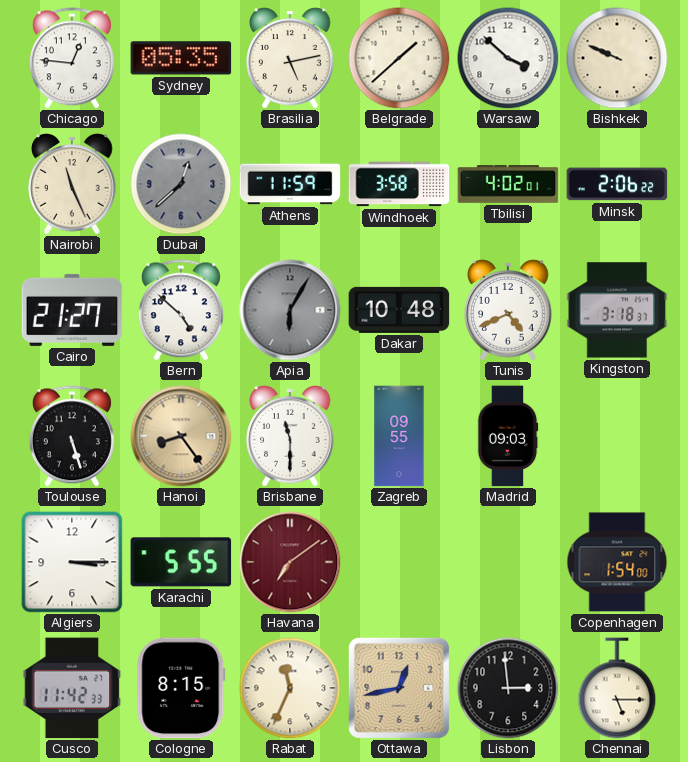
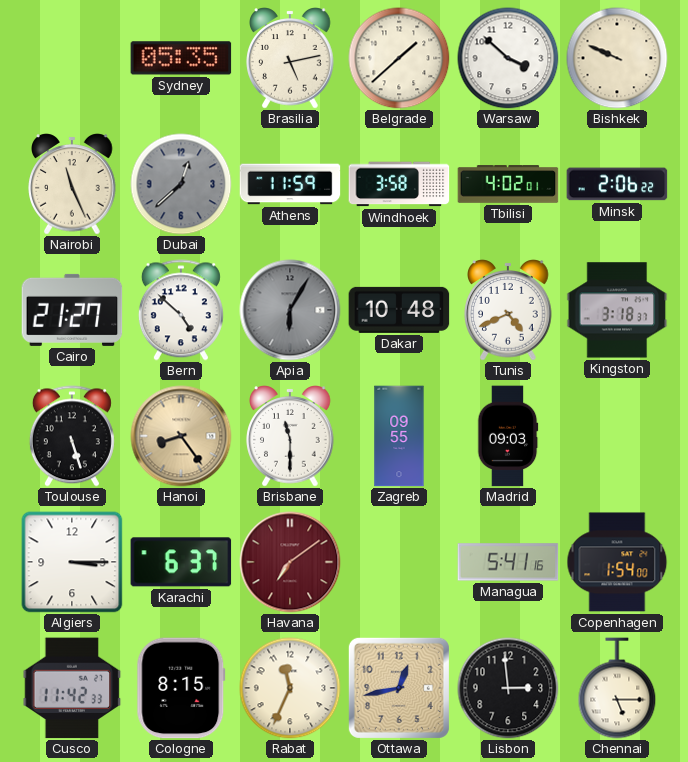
Chicago: 12:46 -> none (72, 58)
Karachi: 5:55 -> 6:37 (181, 562)
Managua: none -> 5:41 (508, 562)
